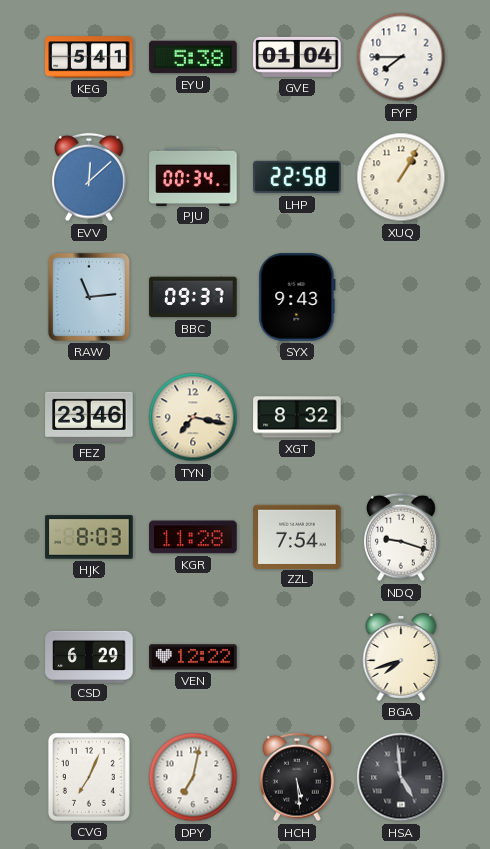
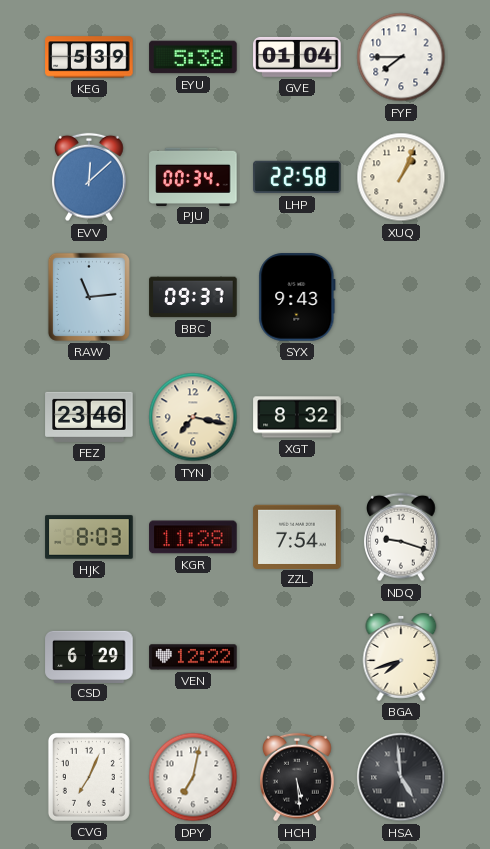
KEG: 5:41 -> 5:39 (89, 57)
XUQ: 1:05 -> 1:04 (401, 177)
